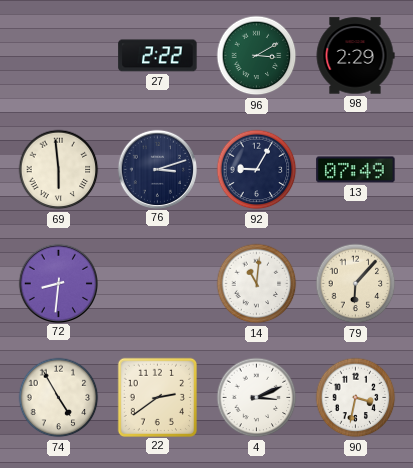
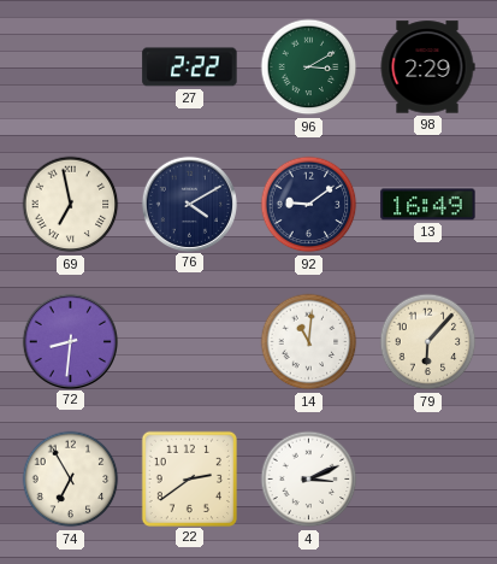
69: 5:59 -> 6:58 (71, 205)
76: 3:12 -> 4:10 (189, 204)
92: 9:05 -> 9:09 (309, 205)
13: 07:49 -> 16:49 (428, 205)
74: 4:55 -> 6:55 (71, 480)
90: 3:32 -> none (356, 398)
